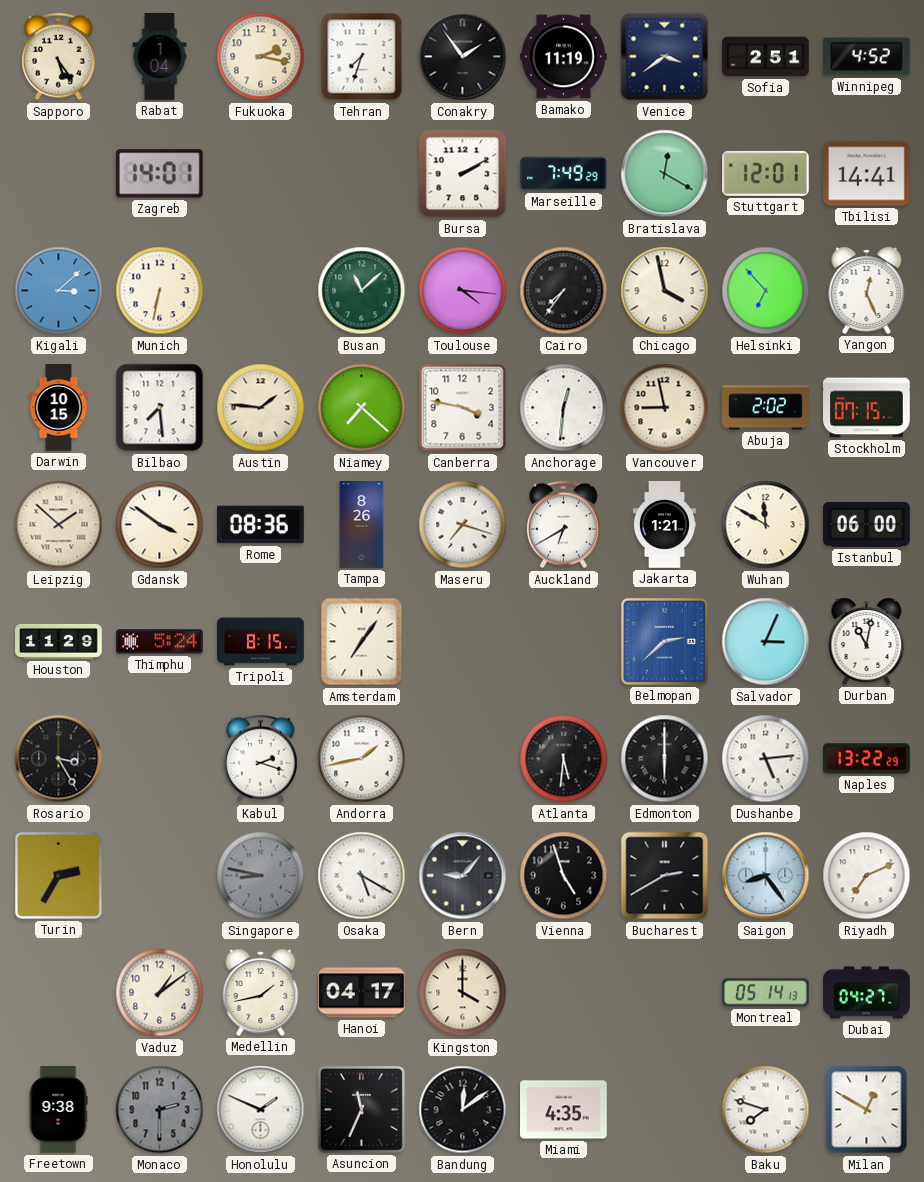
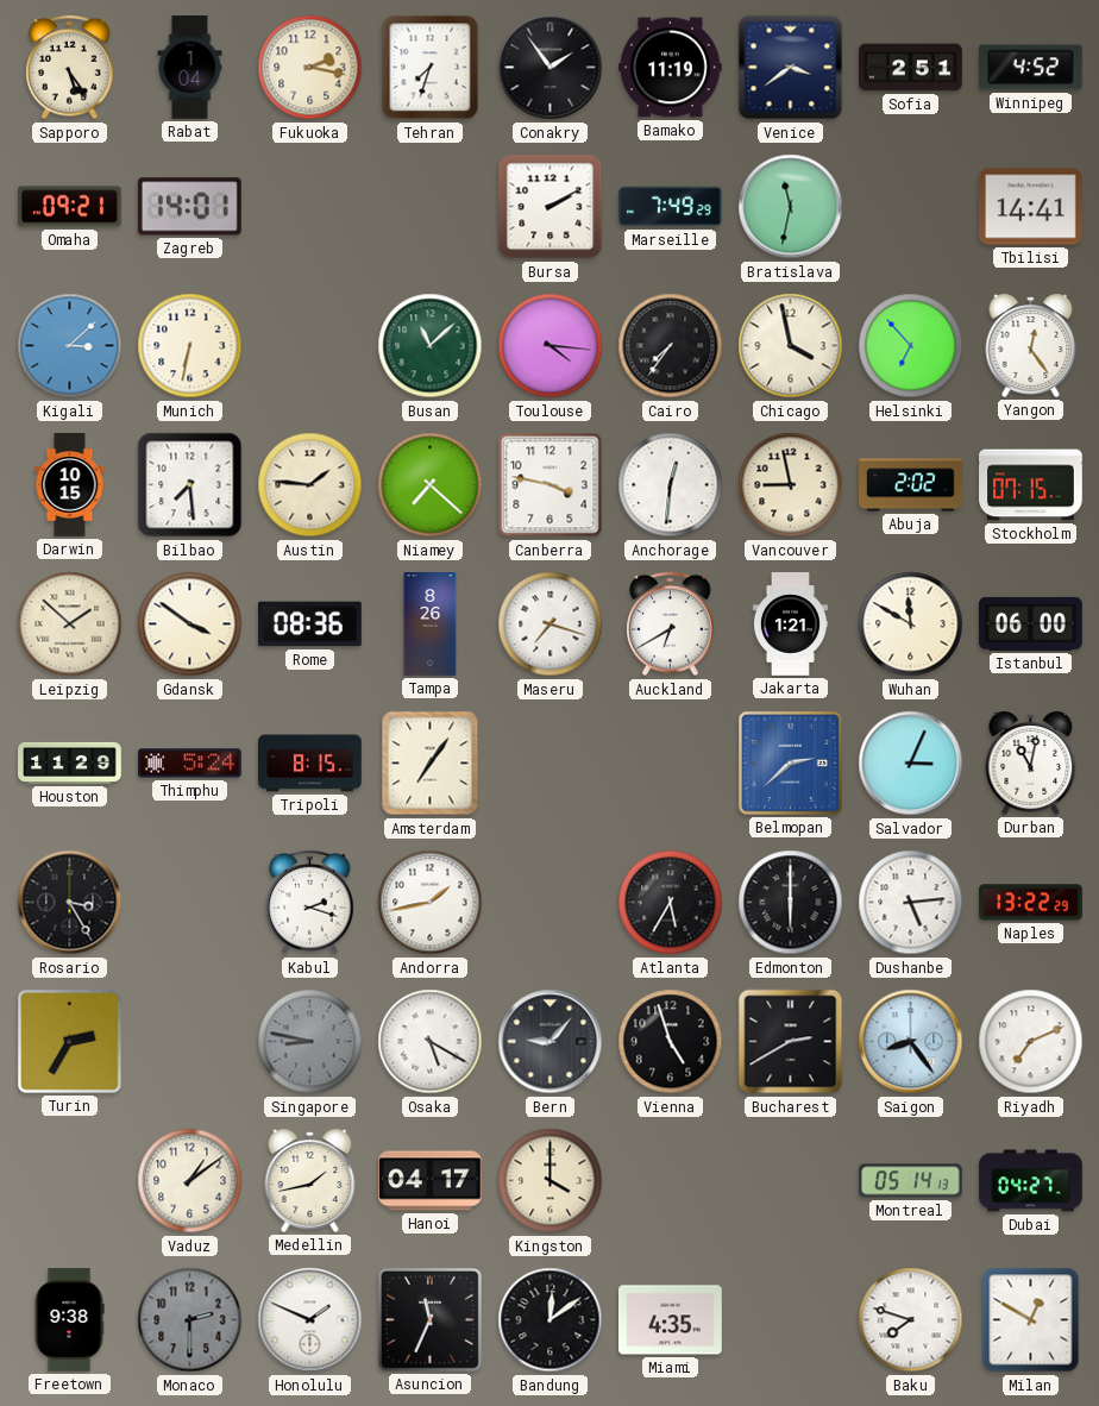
Omaha: none -> 09:21 (69, 207)
Bratislava: 12:20 -> 11:32 (791, 207)
Stuttgart: 12:01 -> none (766, 173)
Yangon: 12:26 -> 12:24 (1031, 345)
Atlanta: 5:31 -> 5:35 (671, 903)
